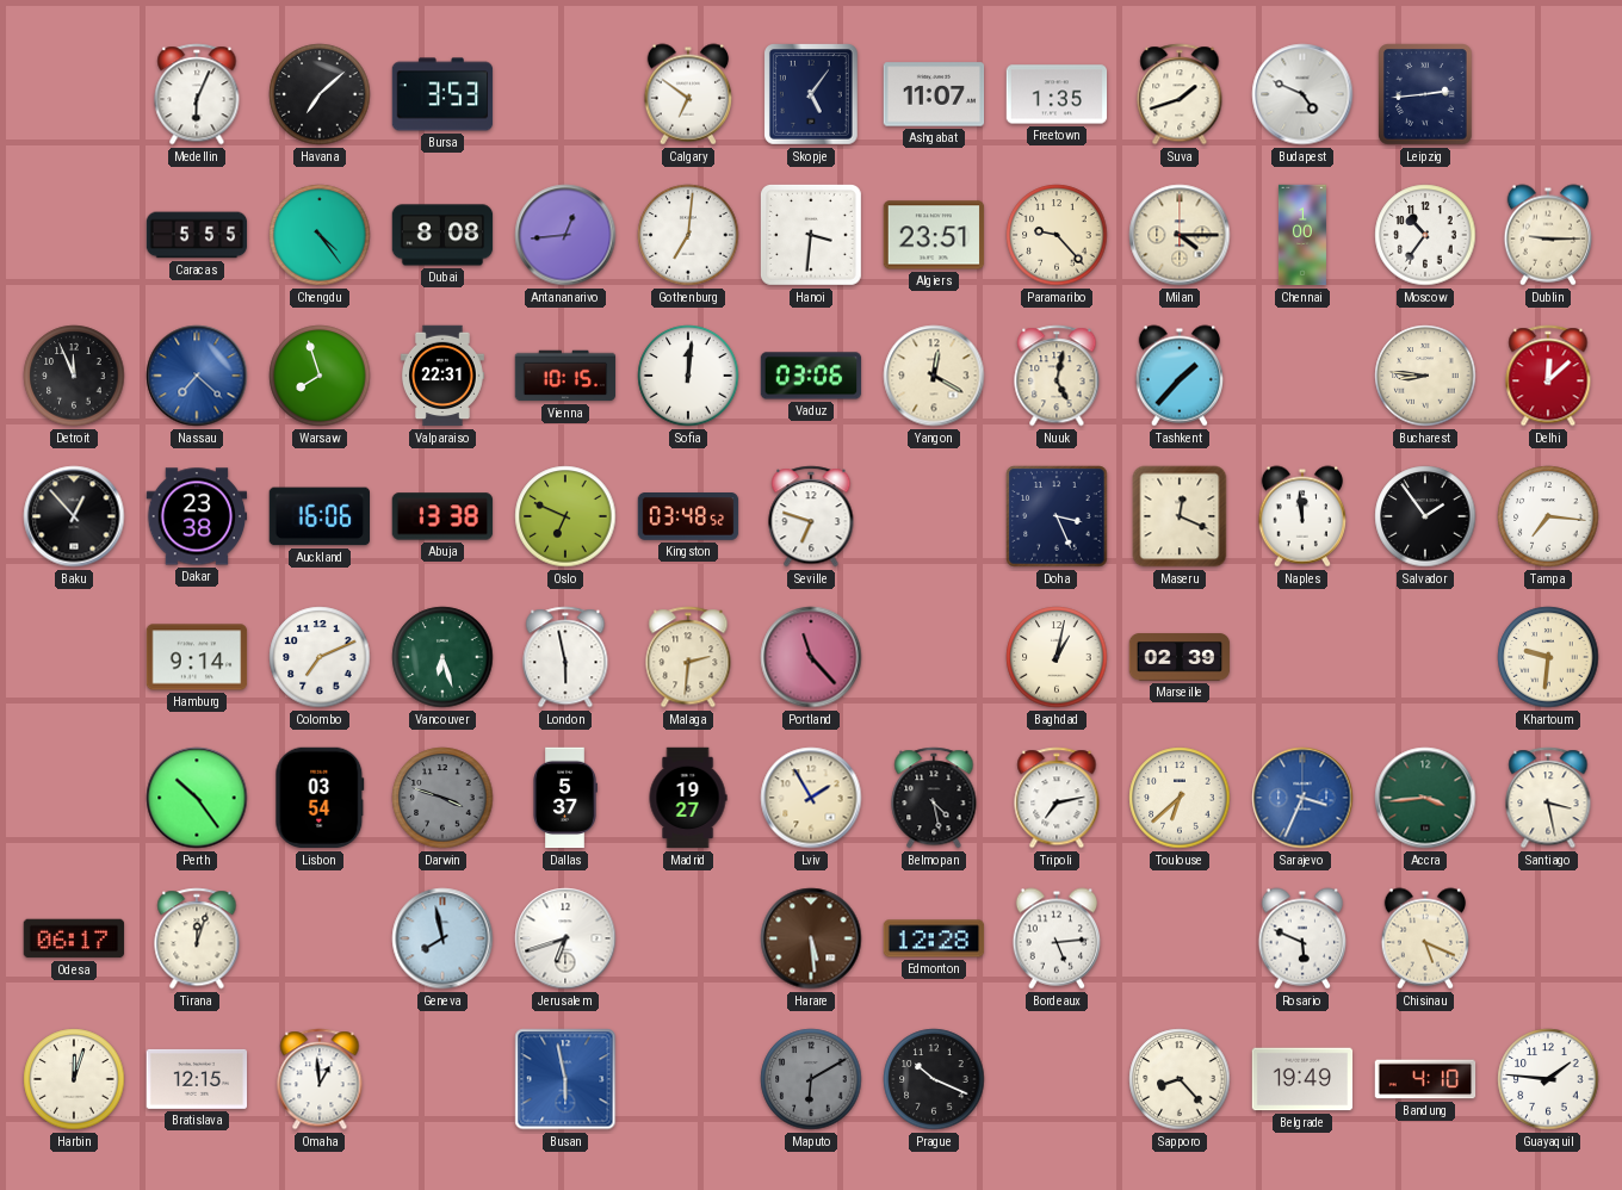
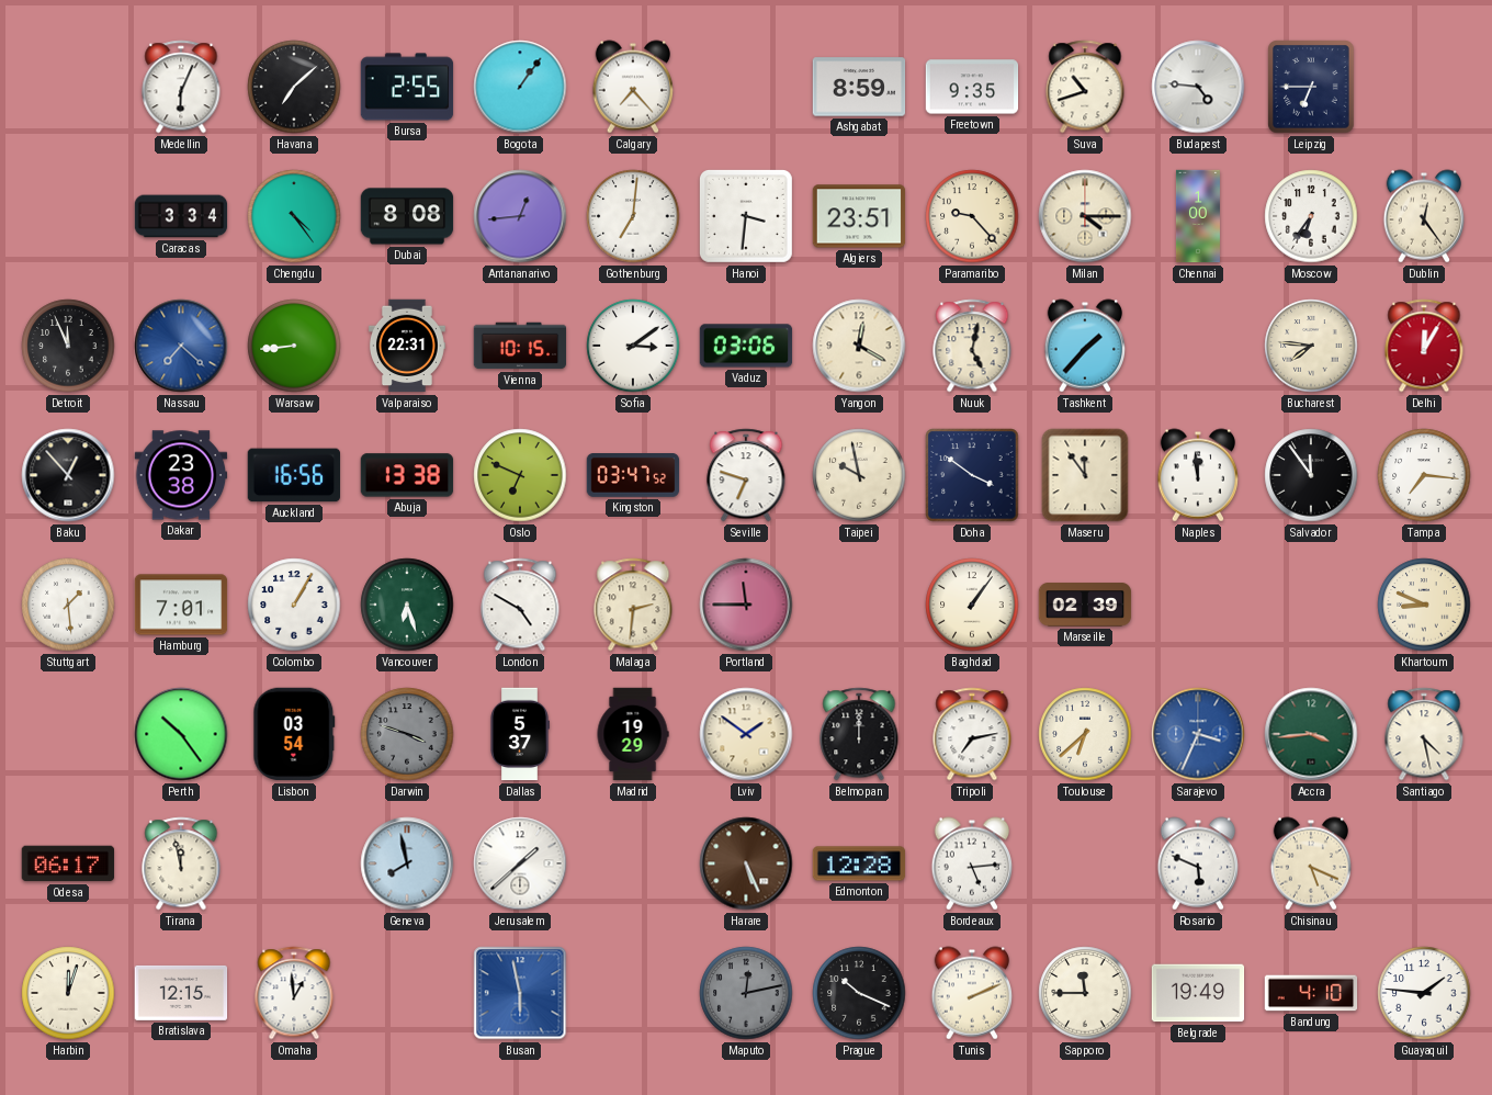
Bursa: 3:53 -> 2:55 (407, 87)
Bogota: none -> 1:06 (520, 87)
Calgary: 6:51 -> 7:23 (632, 87)
Skopje: 5:06 -> none (812, 95)
Ashgabat: 11:07 -> 8:59 (859, 87)
Freetown: 1:35 -> 9:35 (972, 87)
Suva: 1:42 -> 10:42 (1085, 87)
Budapest: 4:49 -> 4:46 (1198, 87)
Leipzig: 2:44 -> 6:45 (1312, 87)
Caracas: 5:55 -> 3:34 (181, 216)
Moscow: 10:36 -> 6:36 (1311, 216)
Dublin: 9:15 -> 12:24 (1423, 216)
Warsaw: 7:57 -> 8:44 (294, 346)
Sofia: 12:01 -> 3:09 (633, 346)
Bucharest: 8:46 -> 7:46 (1311, 346)
Delhi: 12:08 -> 12:05 (1424, 346)
Auckland: 16:06 -> 16:56 (293, 475)
Kingston: 03:48 -> 03:47 (633, 475)
Taipei: none -> 9:58 (859, 475)
Doha: 3:26 -> 3:51 (972, 475)
Maseru: 12:19 -> 11:54 (1085, 475)
Salvador: 1:54 -> 11:54 (1311, 475)
Stuttgart: none -> 1:29 (68, 605)
Hamburg: 9:14 -> 7:01 (181, 605)
Colombo: 7:11 -> 1:05 (294, 605)
London: 5:58 -> 4:50 (520, 605)
Portland: 11:23 -> 11:45 (746, 605)
Baghdad: 1:02 -> 1:06 (972, 605)
Khartoum: 9:31 -> 8:49 (1424, 605)
Madrid: 19:27 -> 19:29 (633, 734)
Lviv: 1:55 -> 1:51 (746, 734)
Belmopan: 4:28 -> 12:00 (859, 734)
Santiago: 3:28 -> 4:28 (1424, 734)
Tirana: 12:03 -> 11:58 (181, 863)
Jerusalem: 6:42 -> 1:38 (520, 863)
Harare: 5:29 -> 5:26 (746, 863)
Maputo: 6:10 -> 12:13 (746, 993)
Tunis: none -> 2:11 (971, 993)
Sapporo: 8:23 -> 11:45 (1085, 993)
